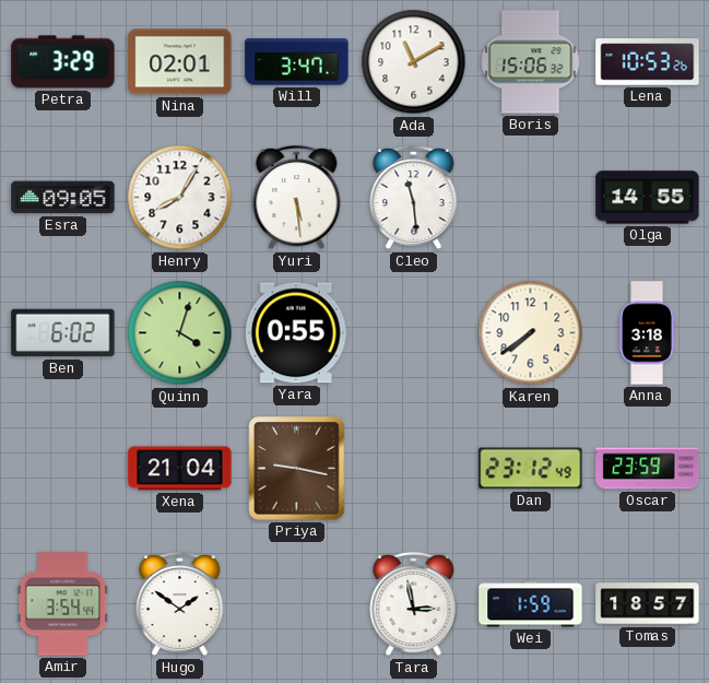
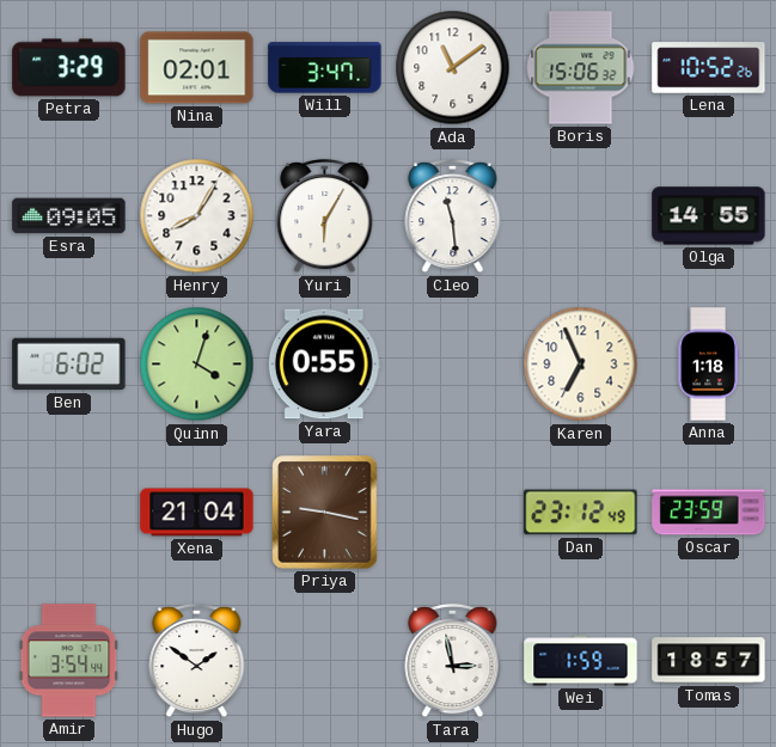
Ada: 11:10 -> 11:09 (453, 68)
Lena: 10:53 -> 10:52 (709, 68)
Yuri: 5:29 -> 6:05 (325, 216)
Karen: 7:39 -> 6:56 (581, 365)
Anna: 3:18 -> 1:18 (708, 365)
